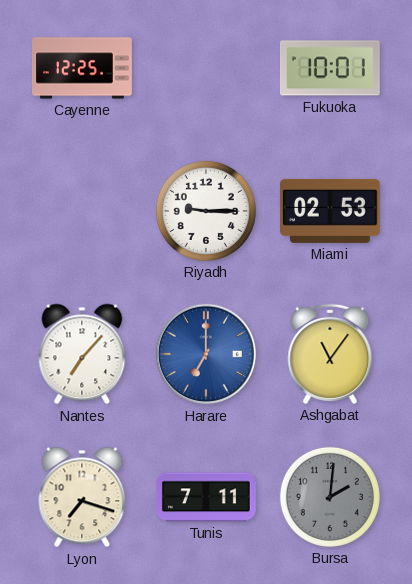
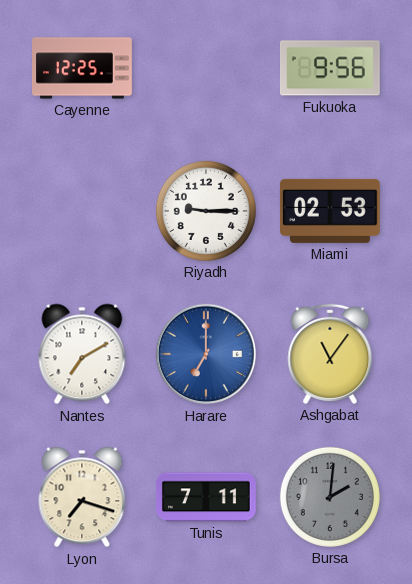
Fukuoka: 10:01 -> 9:56 (330, 68)
Nantes: 7:07 -> 7:10 (82, 354)
